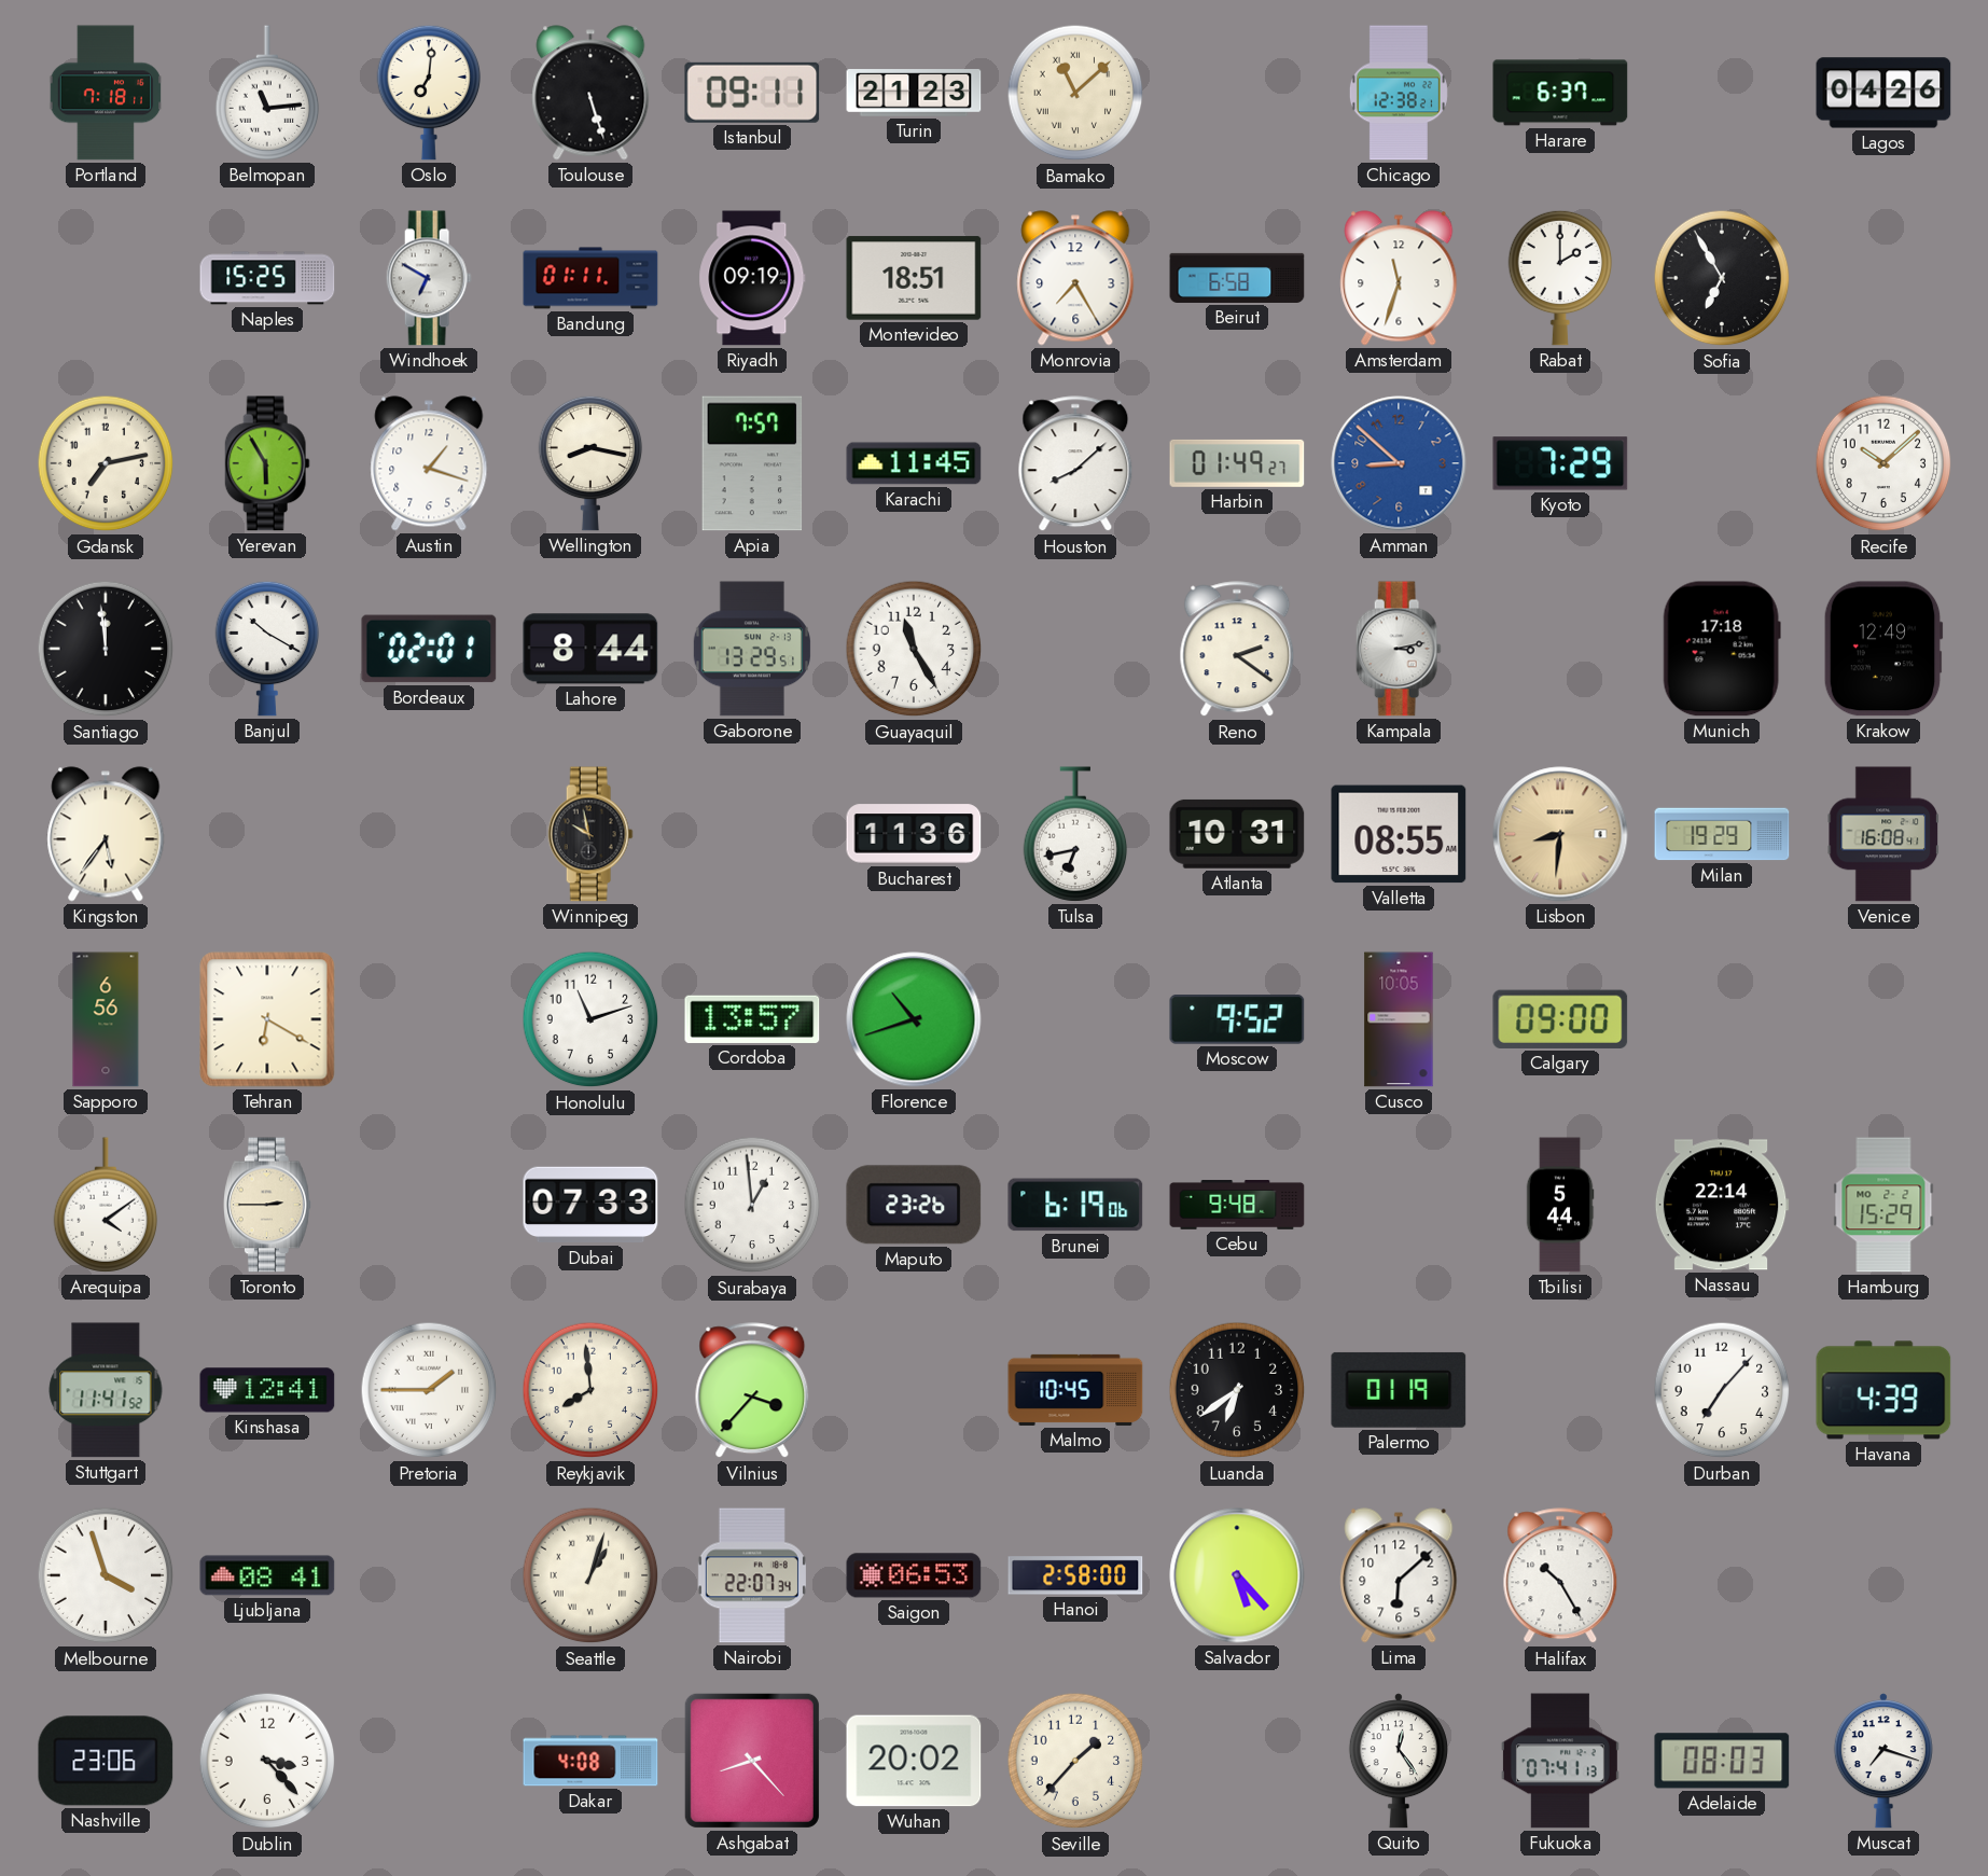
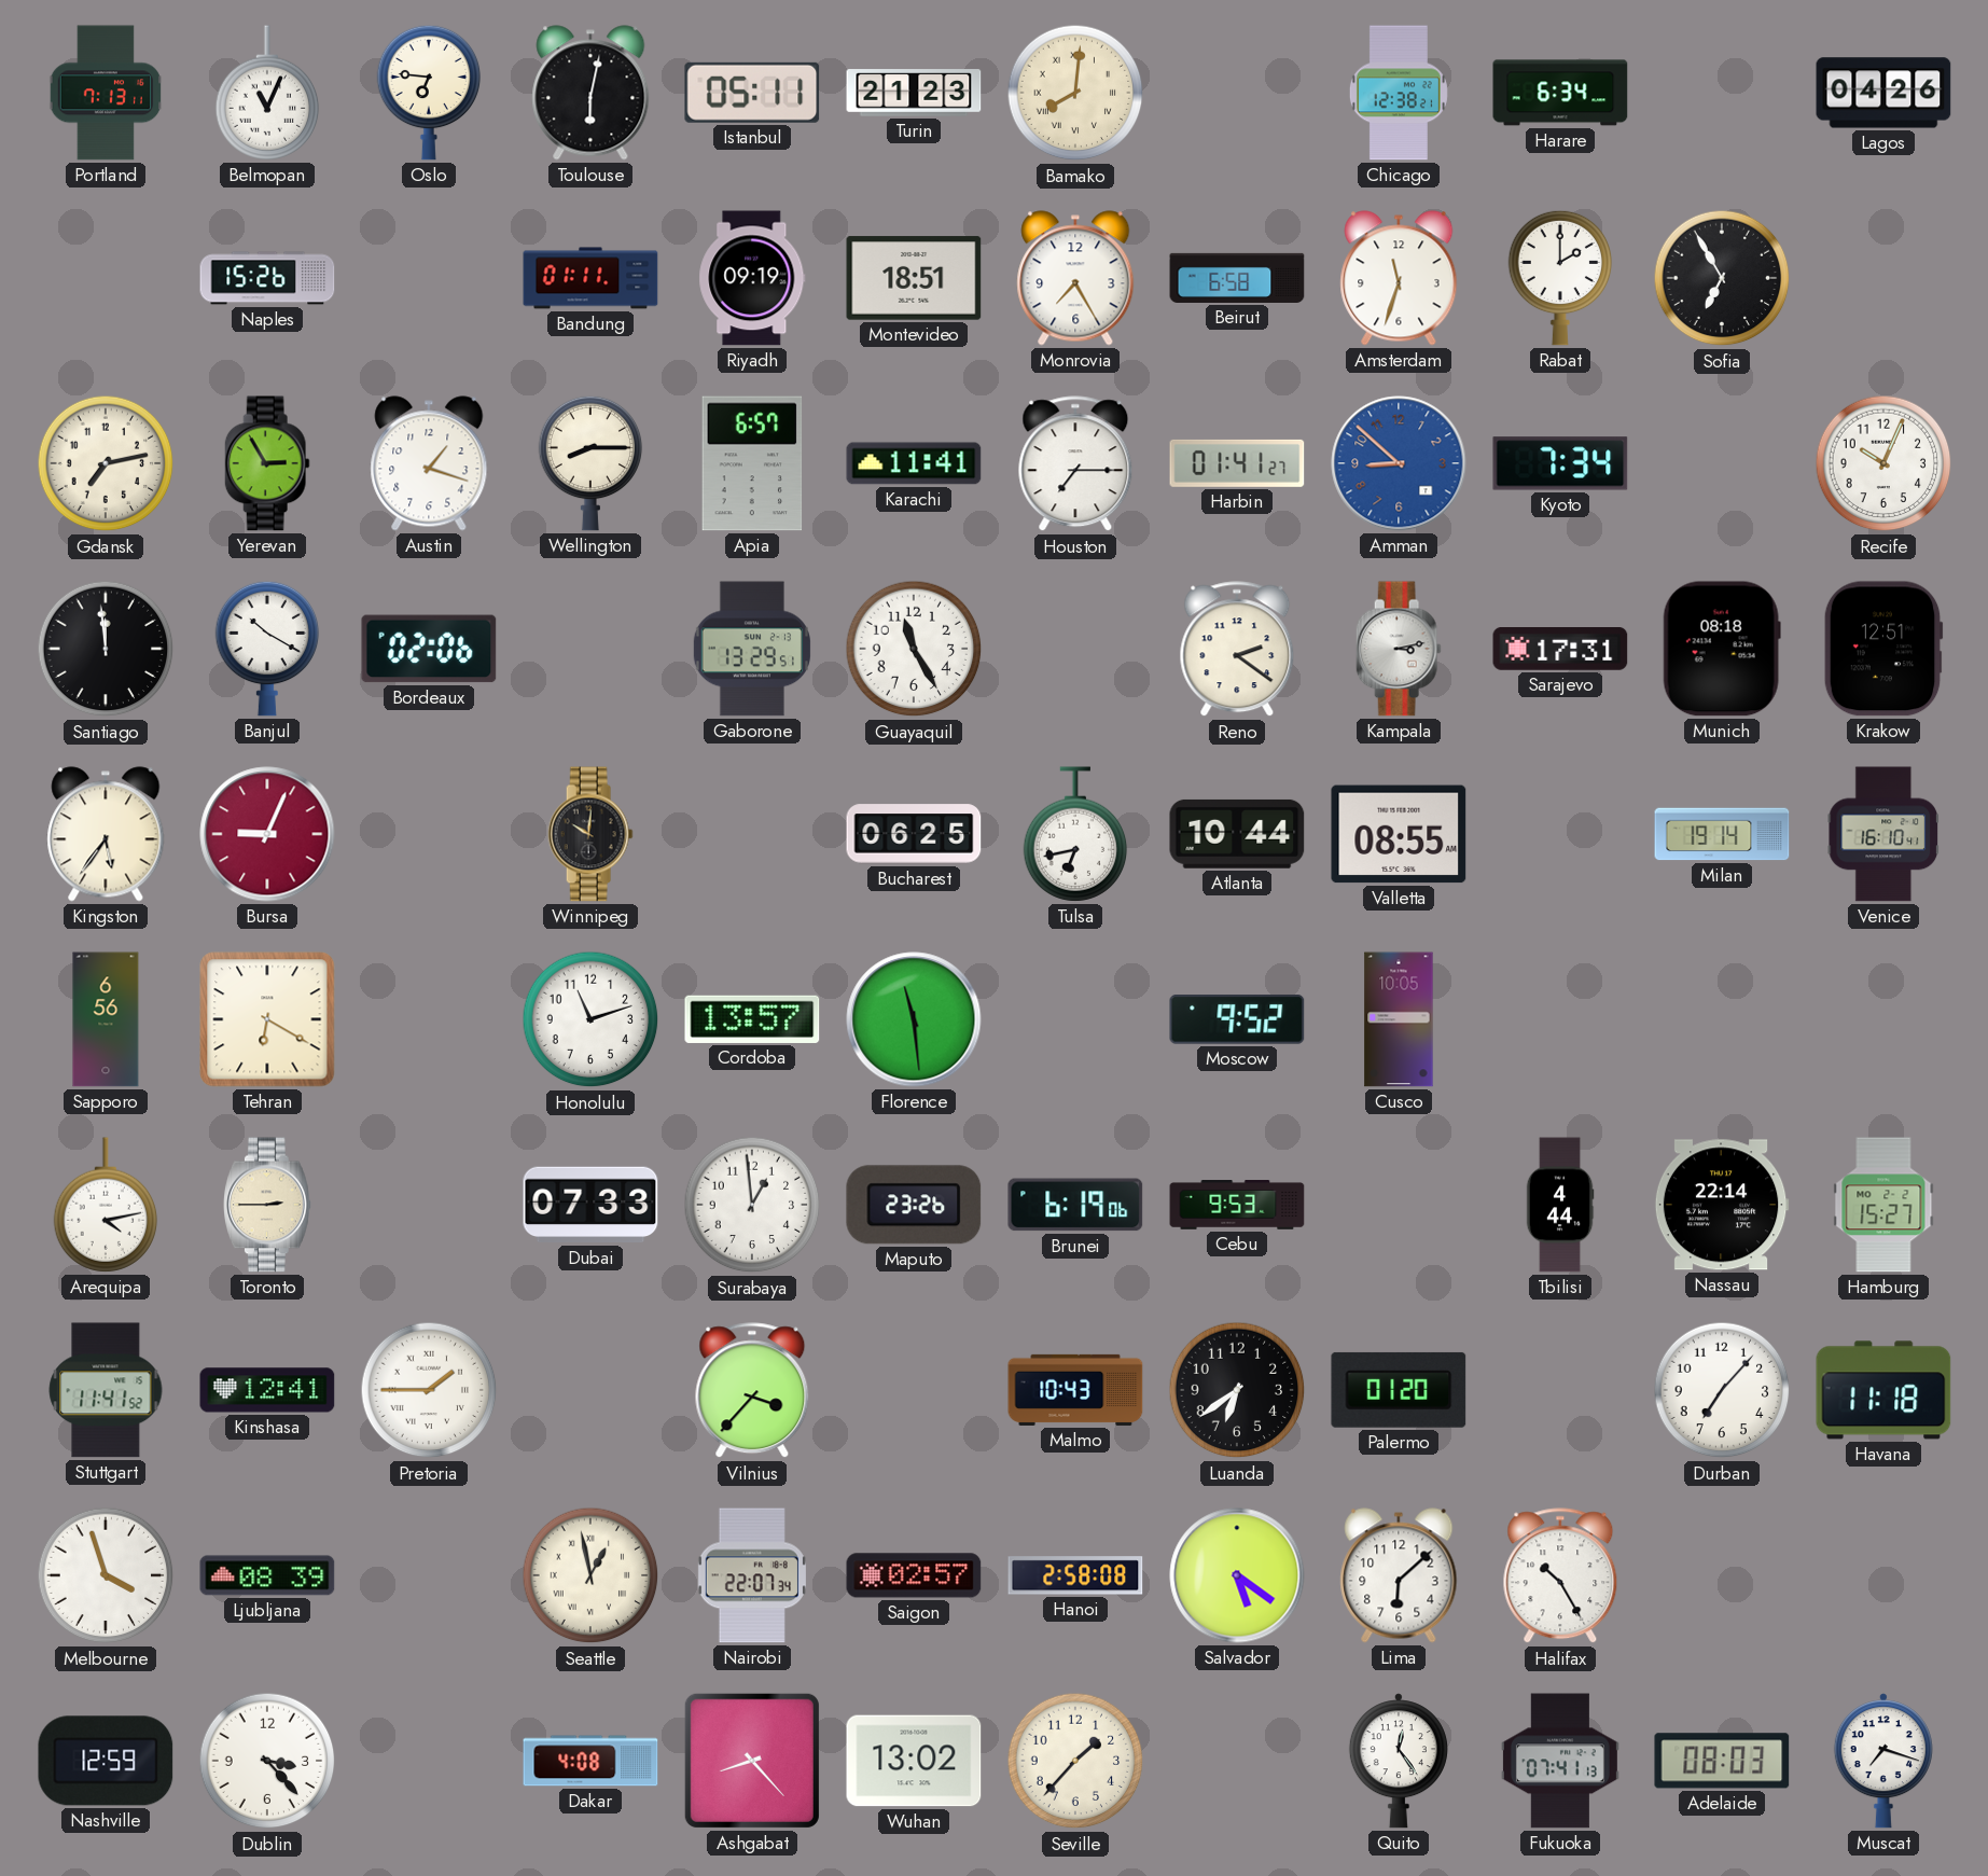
Portland: 7:18 -> 7:13 (106, 93)
Belmopan: 11:14 -> 11:04 (267, 93)
Oslo: 7:01 -> 6:46 (429, 93)
Toulouse: 5:27 -> 6:02 (590, 93)
Istanbul: 09:11 -> 05:11 (752, 93)
Bamako: 11:08 -> 8:01 (1075, 93)
Harare: 6:37 -> 6:34 (1560, 93)
Naples: 15:25 -> 15:26 (267, 278)
Windhoek: 6:50 -> none (429, 278)
Yerevan: 5:55 -> 2:55 (267, 463)
Wellington: 8:17 -> 8:15 (590, 463)
Apia: 7:57 -> 6:57 (752, 463)
Karachi: 11:45 -> 11:41 (914, 463)
Houston: 8:08 -> 7:15 (1075, 464)
Harbin: 01:49 -> 01:41 (1237, 463)
Kyoto: 7:29 -> 7:34 (1560, 463)
Recife: 10:08 -> 10:04 (1883, 463)
Bordeaux: 02:01 -> 02:06 (429, 649)
Lahore: 8:44 -> none (590, 649)
Sarajevo: none -> 17:31 (1560, 650)
Munich: 17:18 -> 08:18 (1722, 649)
Krakow: 12:49 -> 12:51 (1883, 649)
Bursa: none -> 9:04 (267, 834)
Winnipeg: 9:58 -> 10:01 (590, 834)
Bucharest: 11:36 -> 06:25 (914, 834)
Atlanta: 10:31 -> 10:44 (1237, 834)
Lisbon: 8:31 -> none (1560, 834)
Milan: 19:29 -> 19:14 (1722, 834)
Venice: 16:08 -> 16:10 (1883, 834)
Florence: 10:42 -> 11:29 (914, 1019)
Calgary: 09:00 -> none (1560, 1019)
Arequipa: 4:09 -> 4:13 (106, 1205)
Cebu: 9:48 -> 9:53 (1237, 1205)
Tbilisi: 5:44 -> 4:44 (1560, 1205)
Hamburg: 15:29 -> 15:27 (1883, 1205)
Reykjavik: 7:59 -> none (590, 1390)
Malmo: 10:45 -> 10:43 (1075, 1390)
Palermo: 01:19 -> 01:20 (1399, 1390)
Havana: 4:39 -> 11:18 (1883, 1390)
Ljubljana: 08:41 -> 08:39 (267, 1575)
Seattle: 1:03 -> 12:58 (590, 1575)
Saigon: 06:53 -> 02:57 (914, 1575)
Hanoi: 2:58:00 -> 2:58:08 (1075, 1575)
Salvador: 5:23 -> 5:21 (1237, 1575)
Nashville: 23:06 -> 12:59 (106, 1761)
Wuhan: 20:02 -> 13:02 (914, 1761)
